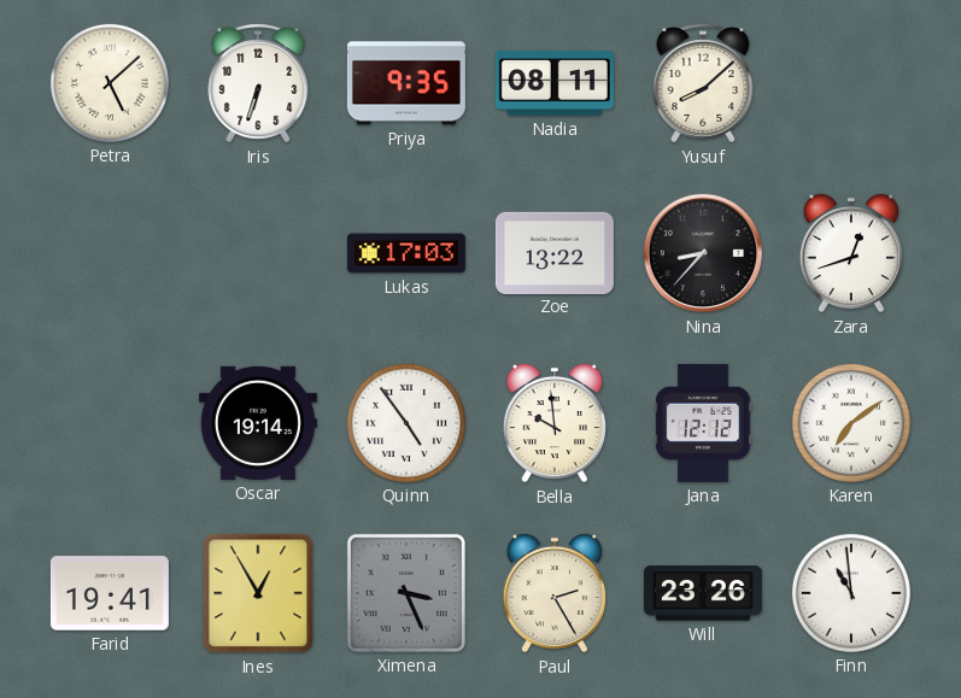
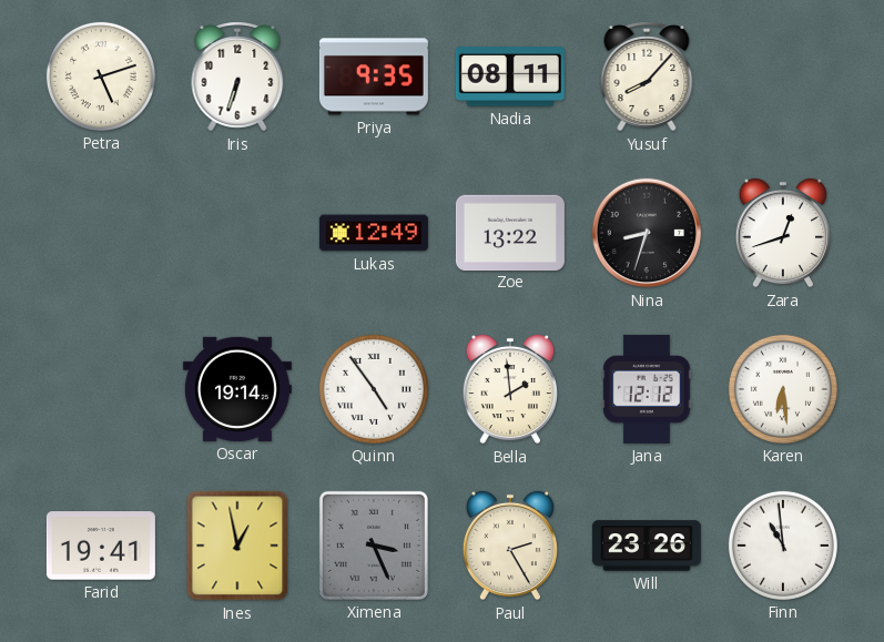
Petra: 5:08 -> 5:12 (101, 77)
Yusuf: 8:08 -> 8:07 (647, 77)
Lukas: 17:03 -> 12:49 (374, 233)
Nina: 8:37 -> 8:33 (647, 233)
Bella: 9:59 -> 1:59 (510, 389)
Karen: 7:09 -> 6:29 (783, 389)
Ines: 12:55 -> 12:58 (237, 546)
